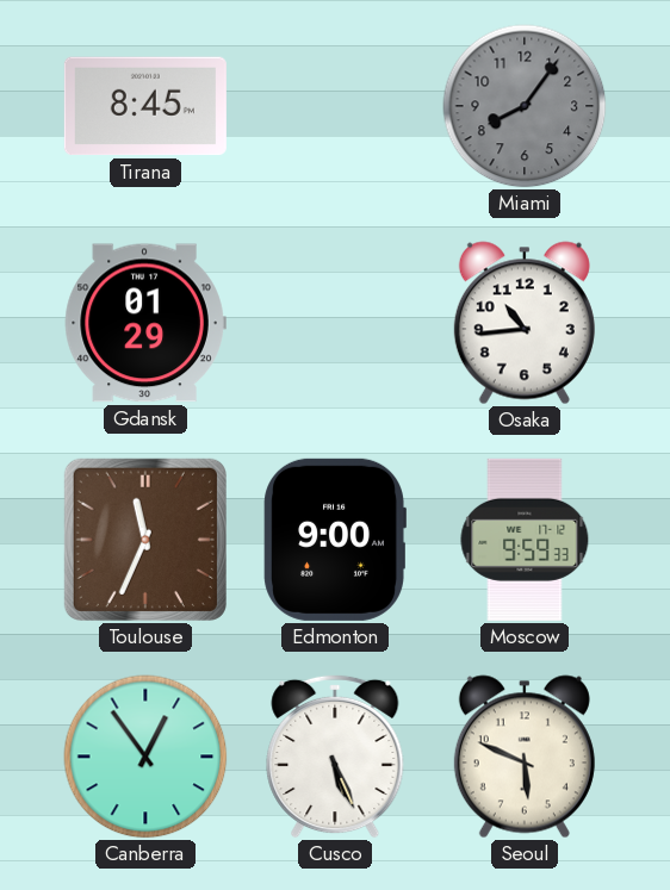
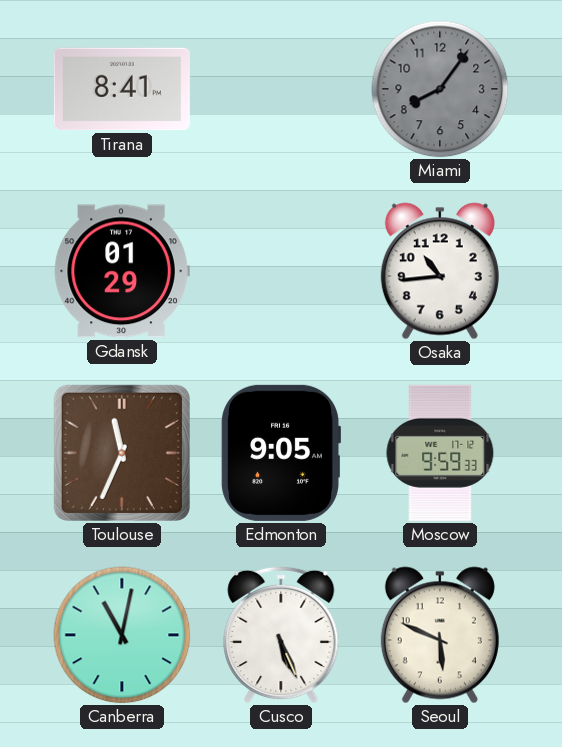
Tirana: 8:45 -> 8:41 (122, 89)
Edmonton: 9:00 -> 9:05 (281, 453)
Canberra: 12:54 -> 11:02 (122, 635)
